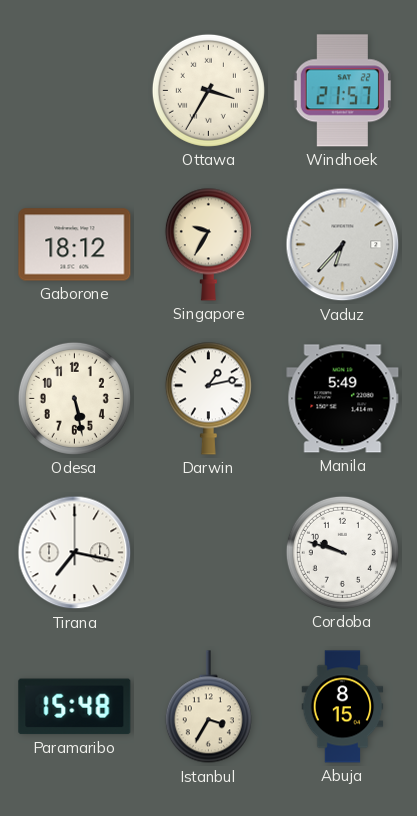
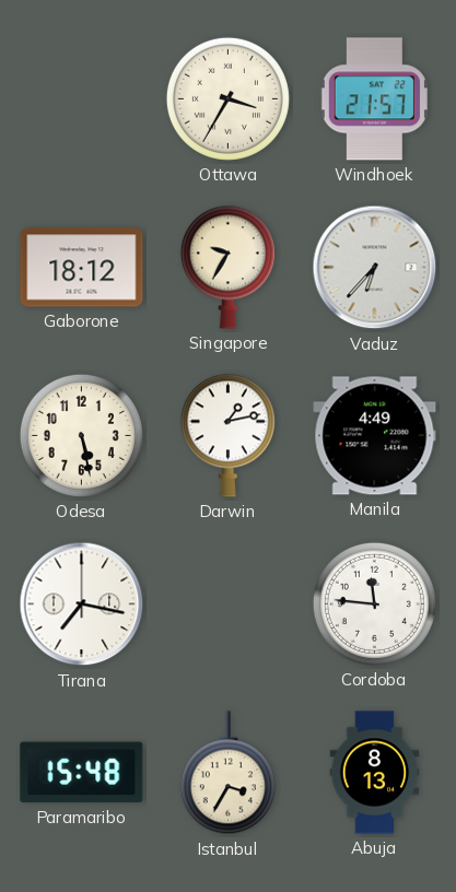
Manila: 5:49 -> 4:49 (375, 436)
Cordoba: 9:48 -> 11:46 (374, 603)
Abuja: 8:15 -> 8:13 (375, 773)
